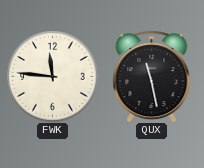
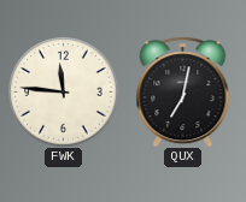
QUX: 11:28 -> 7:02 (183, 91)
